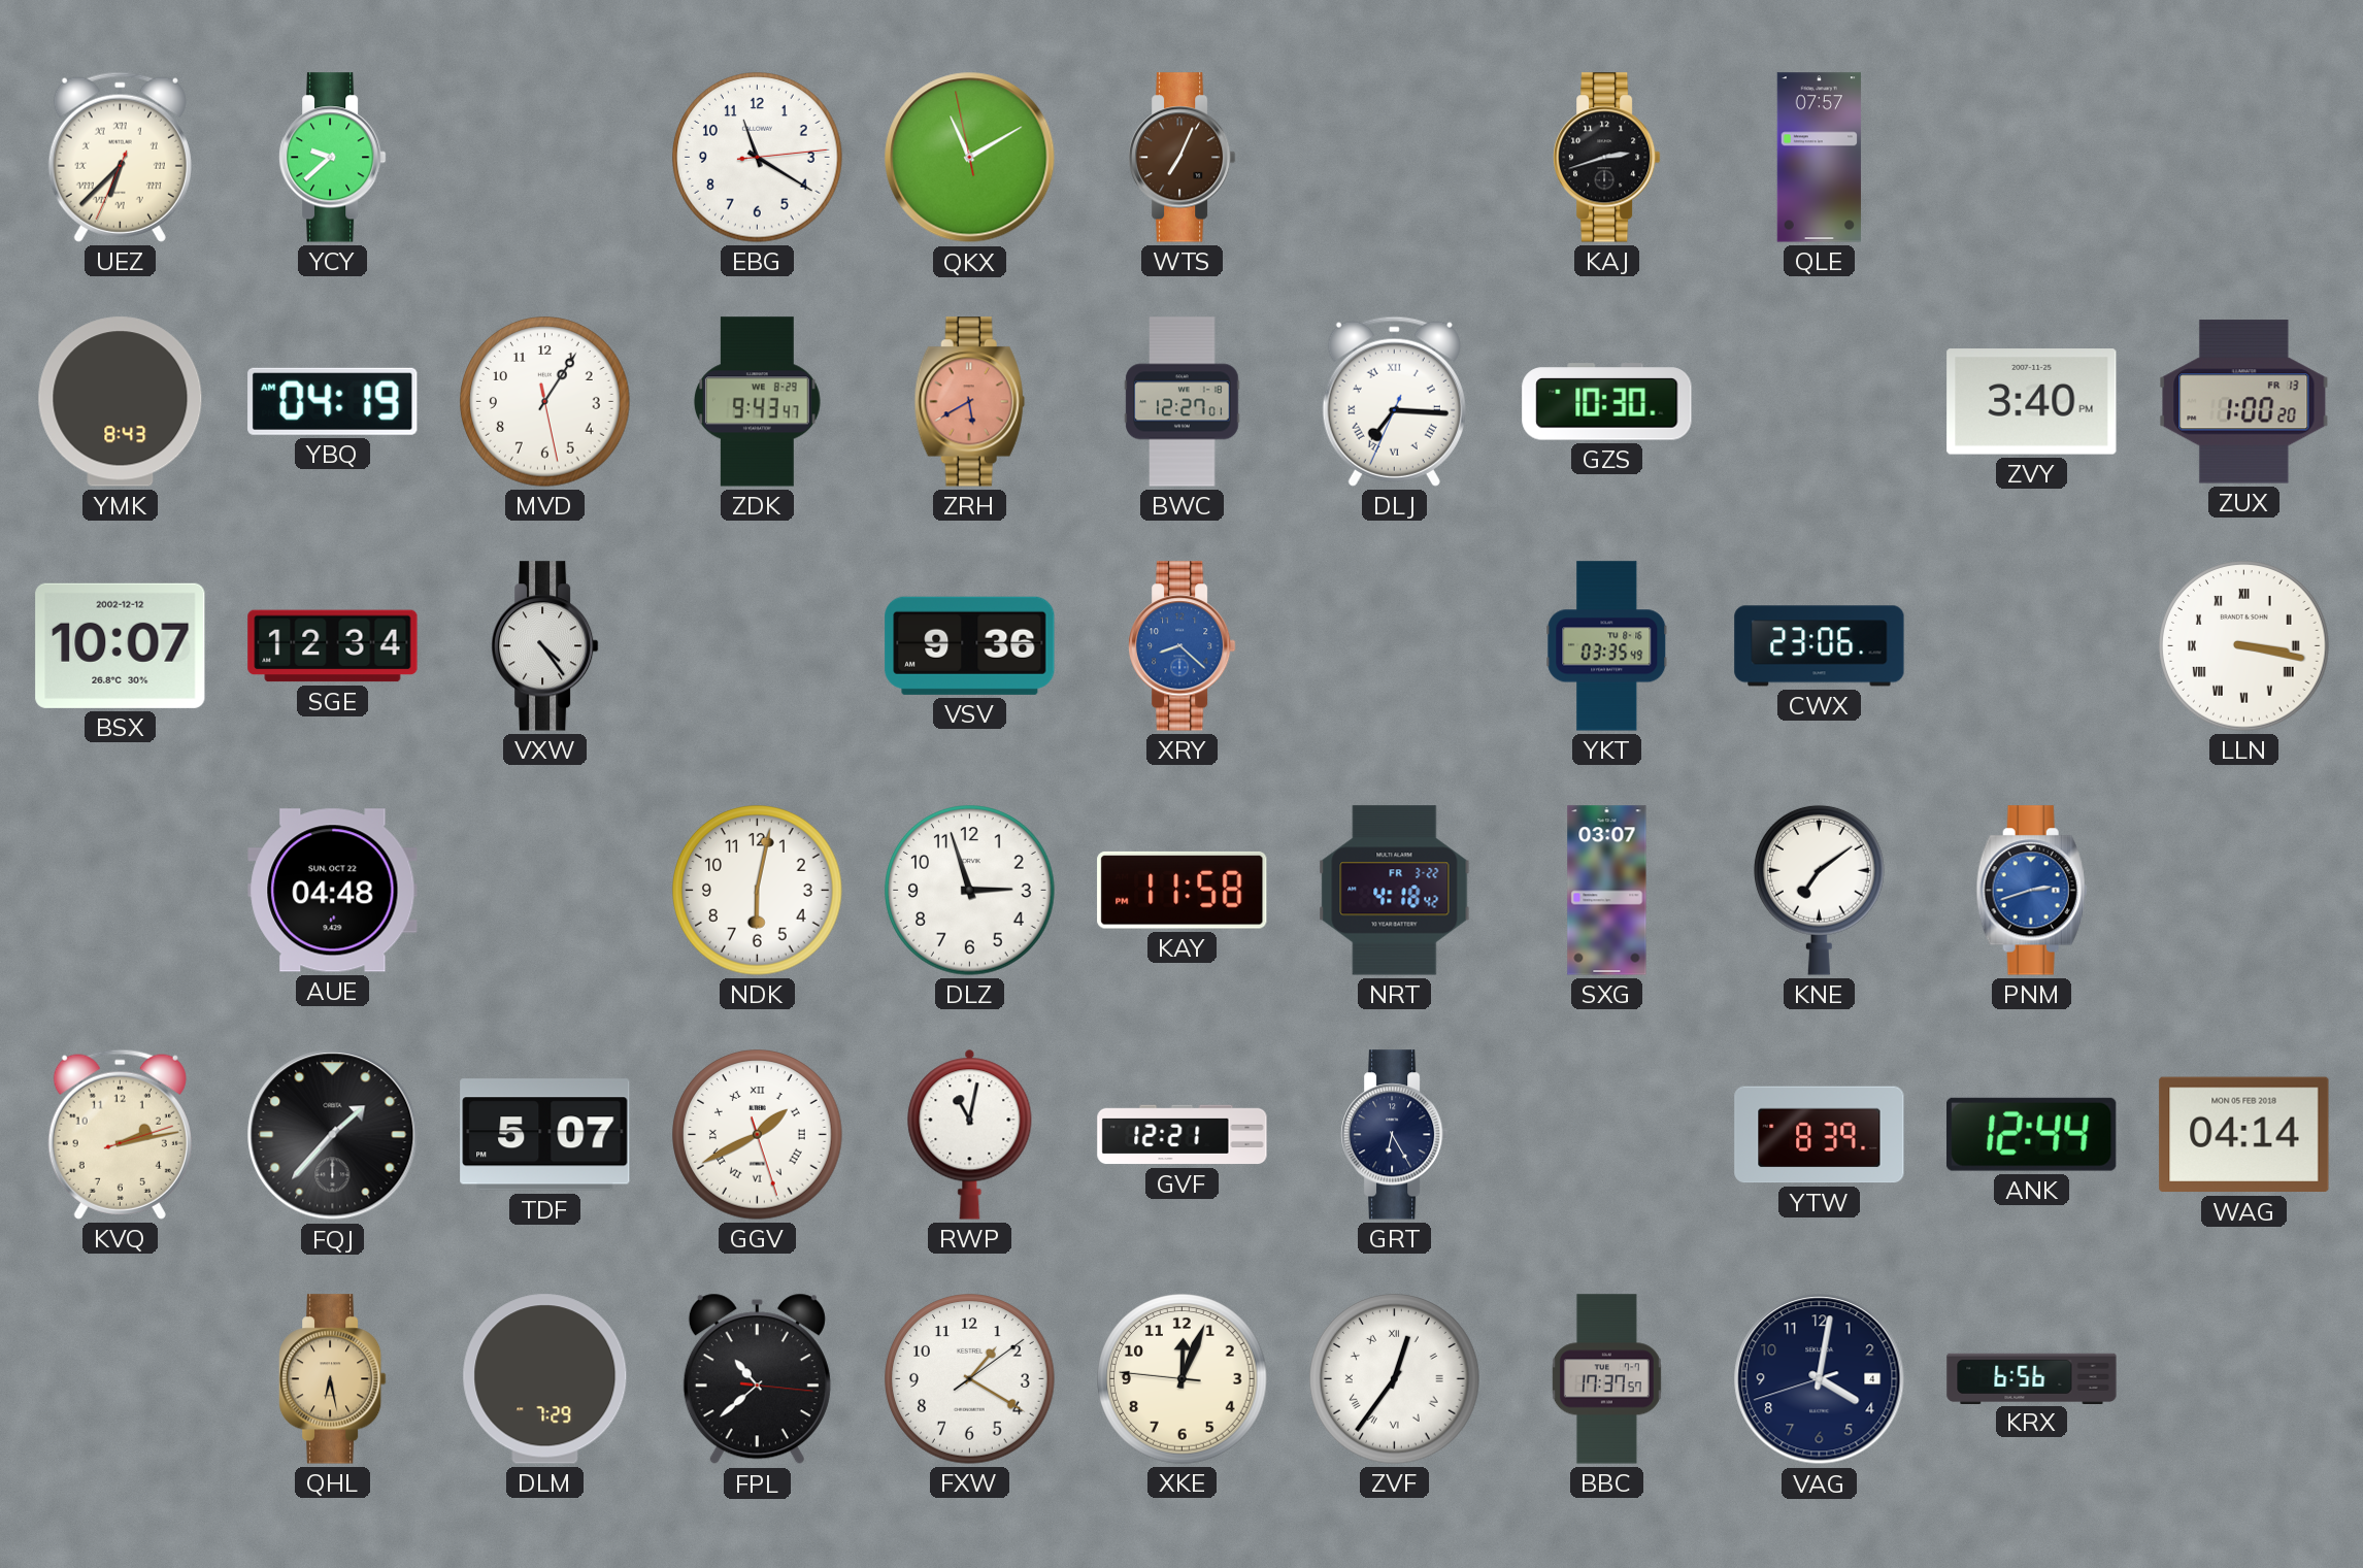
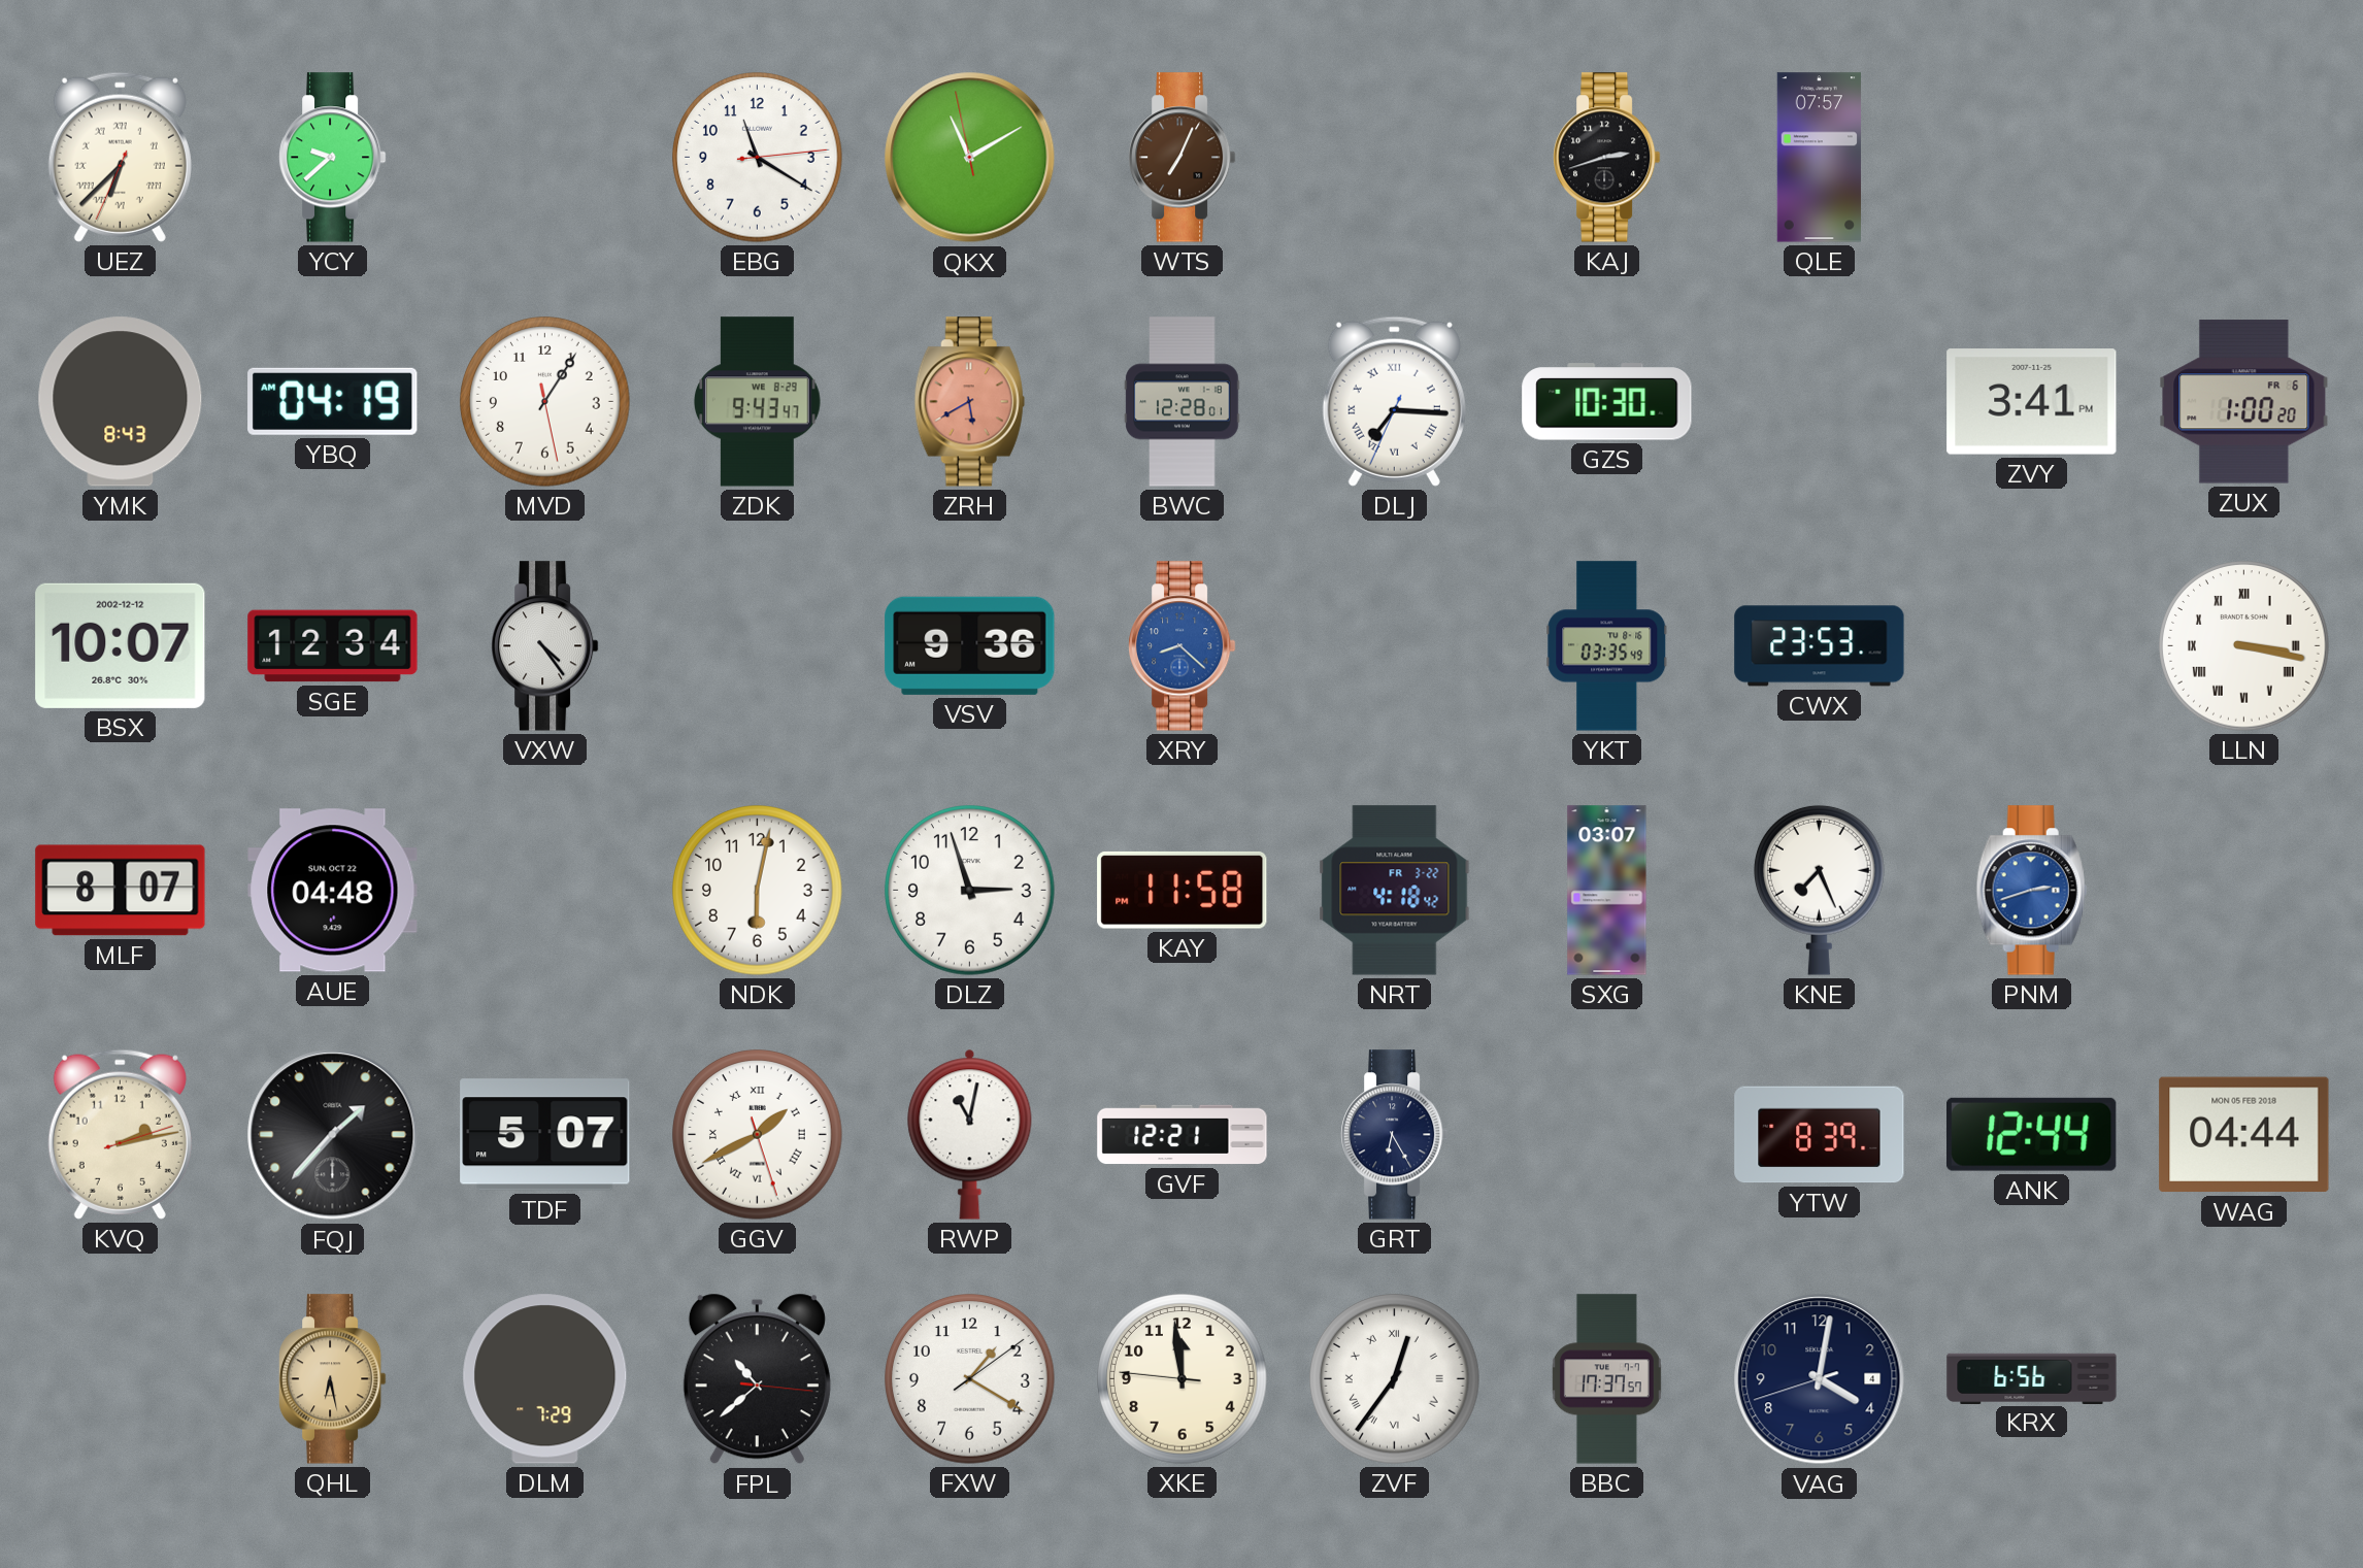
BWC: 12:27 -> 12:28 (1183, 402)
ZVY: 3:40 -> 3:41 (2032, 402)
ZUX date: FR 13 -> FR 6 (2244, 402)
CWX: 23:06 -> 23:53 (1820, 646)
MLF: none -> 8:07 (121, 891)
KNE: 7:09 -> 7:26 (1820, 890)
WAG: 04:14 -> 04:44 (2244, 1135)
XKE: 12:03 -> 11:58 (1183, 1379)
